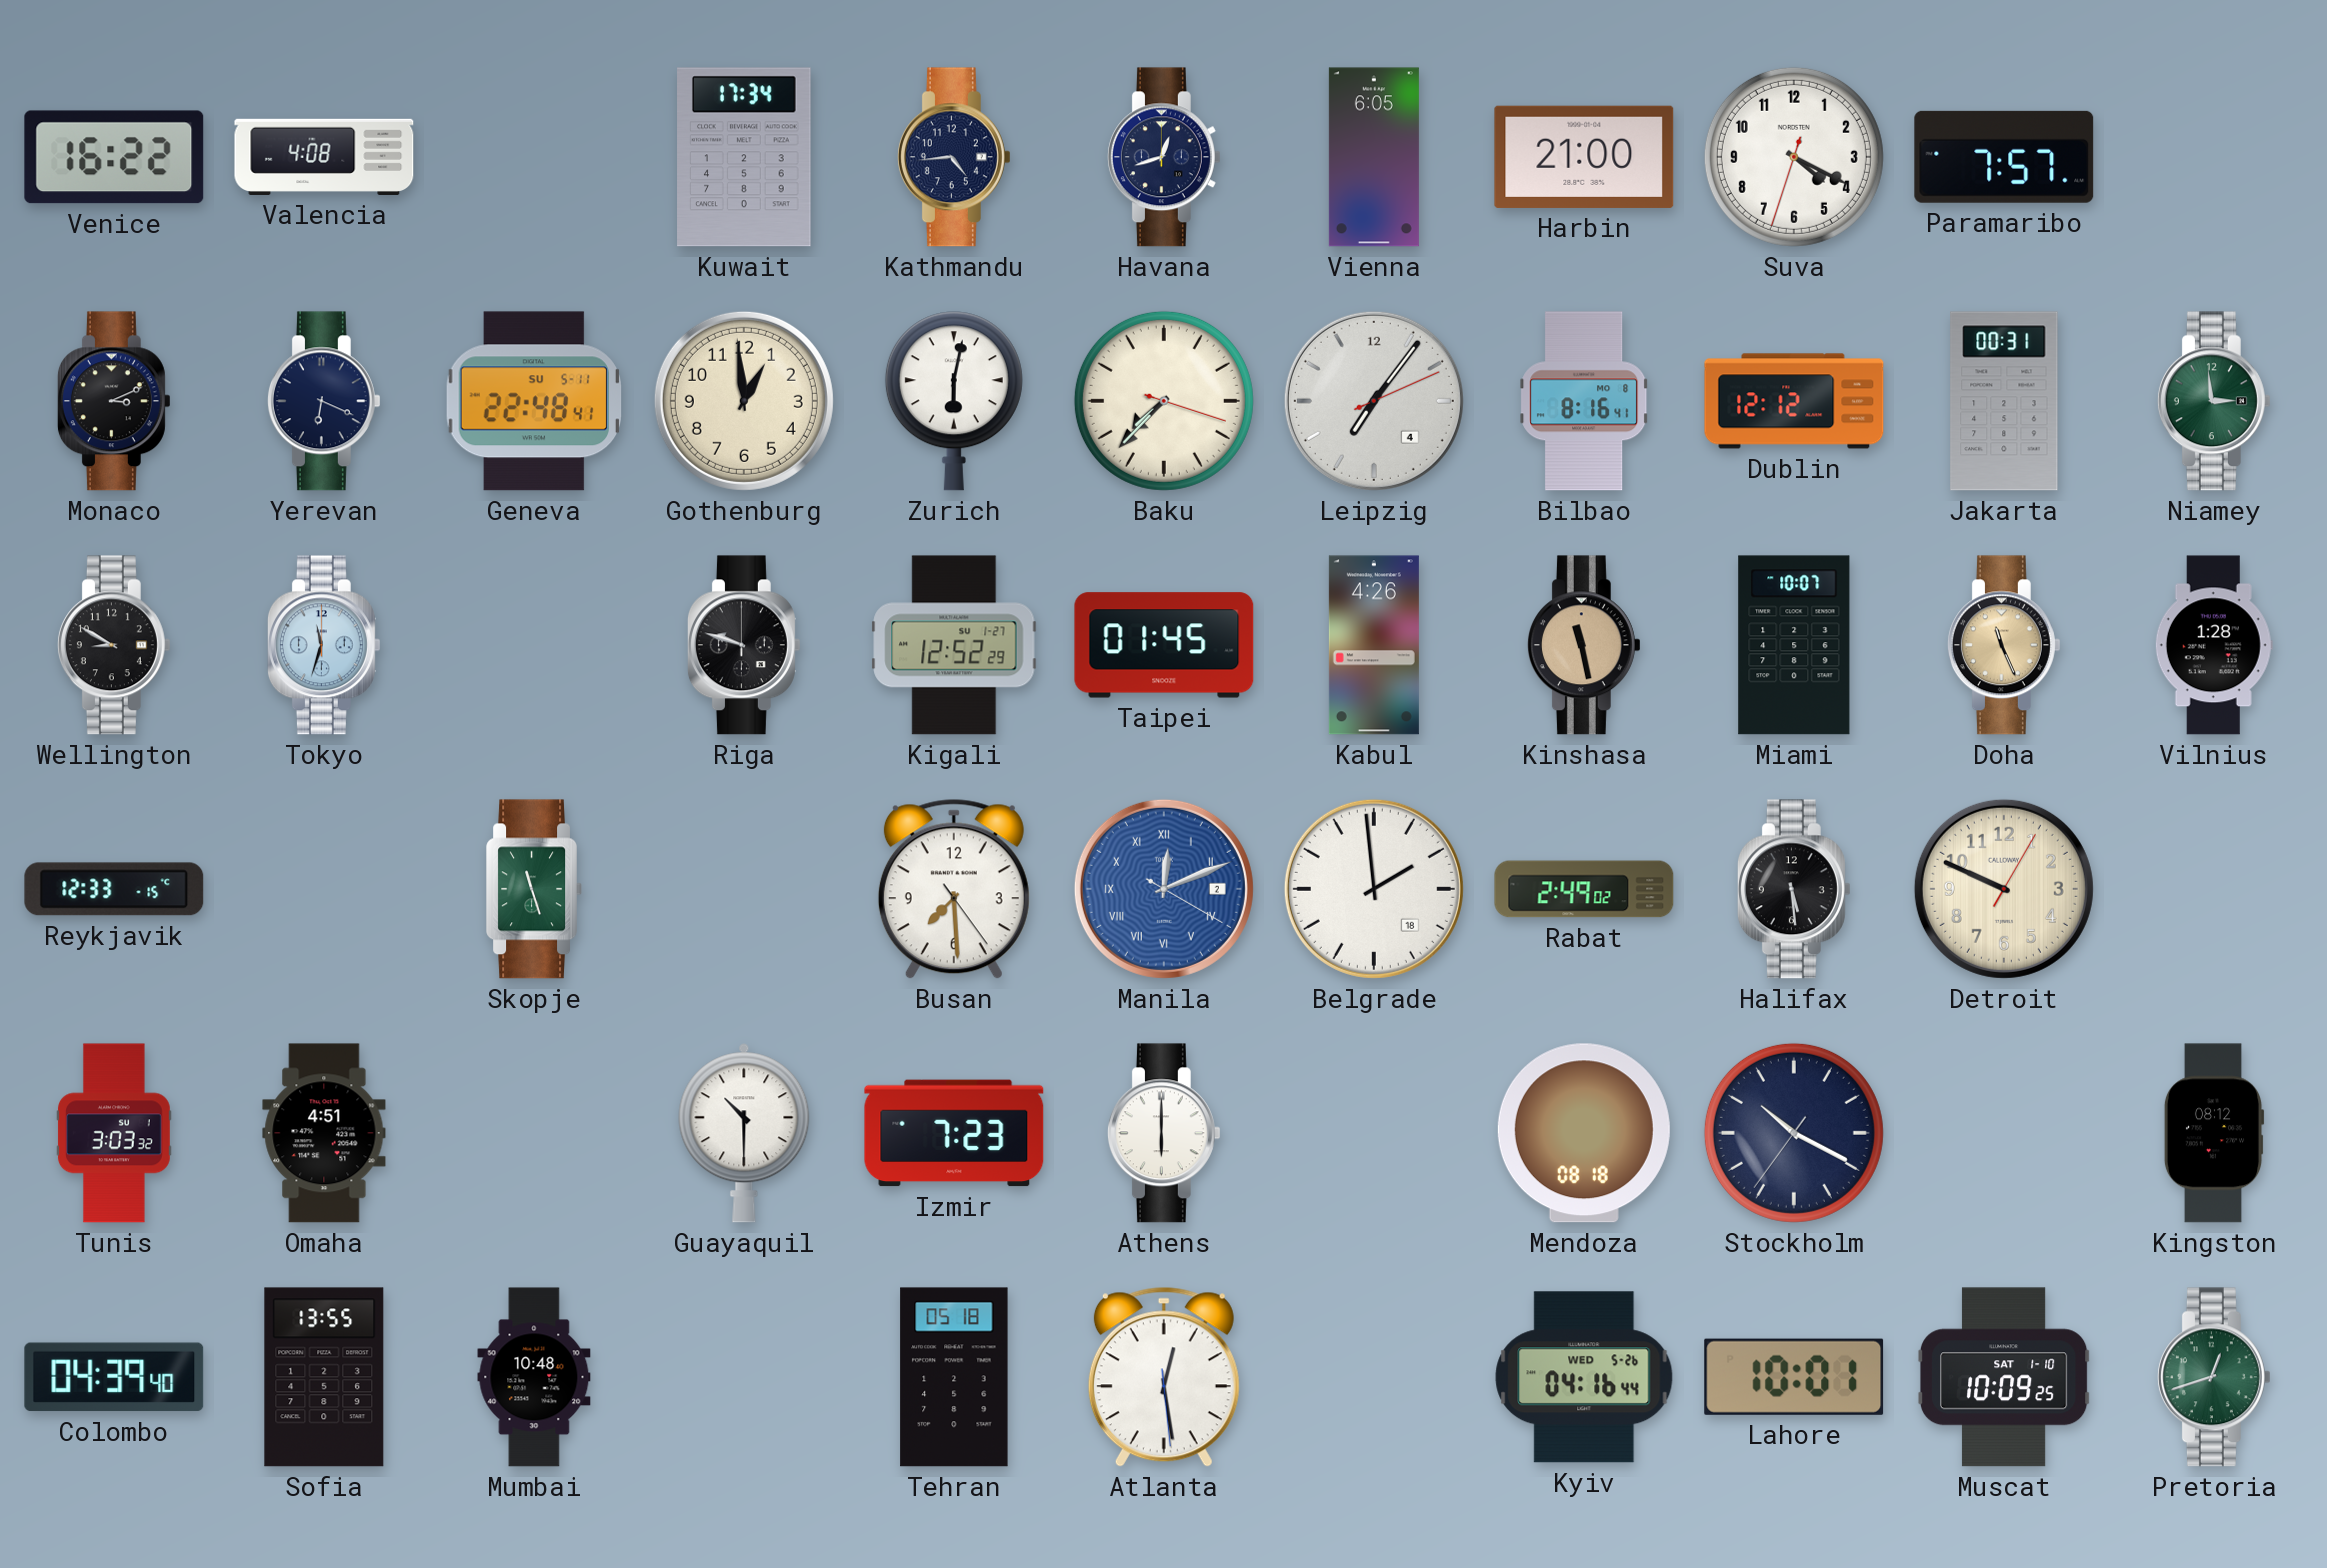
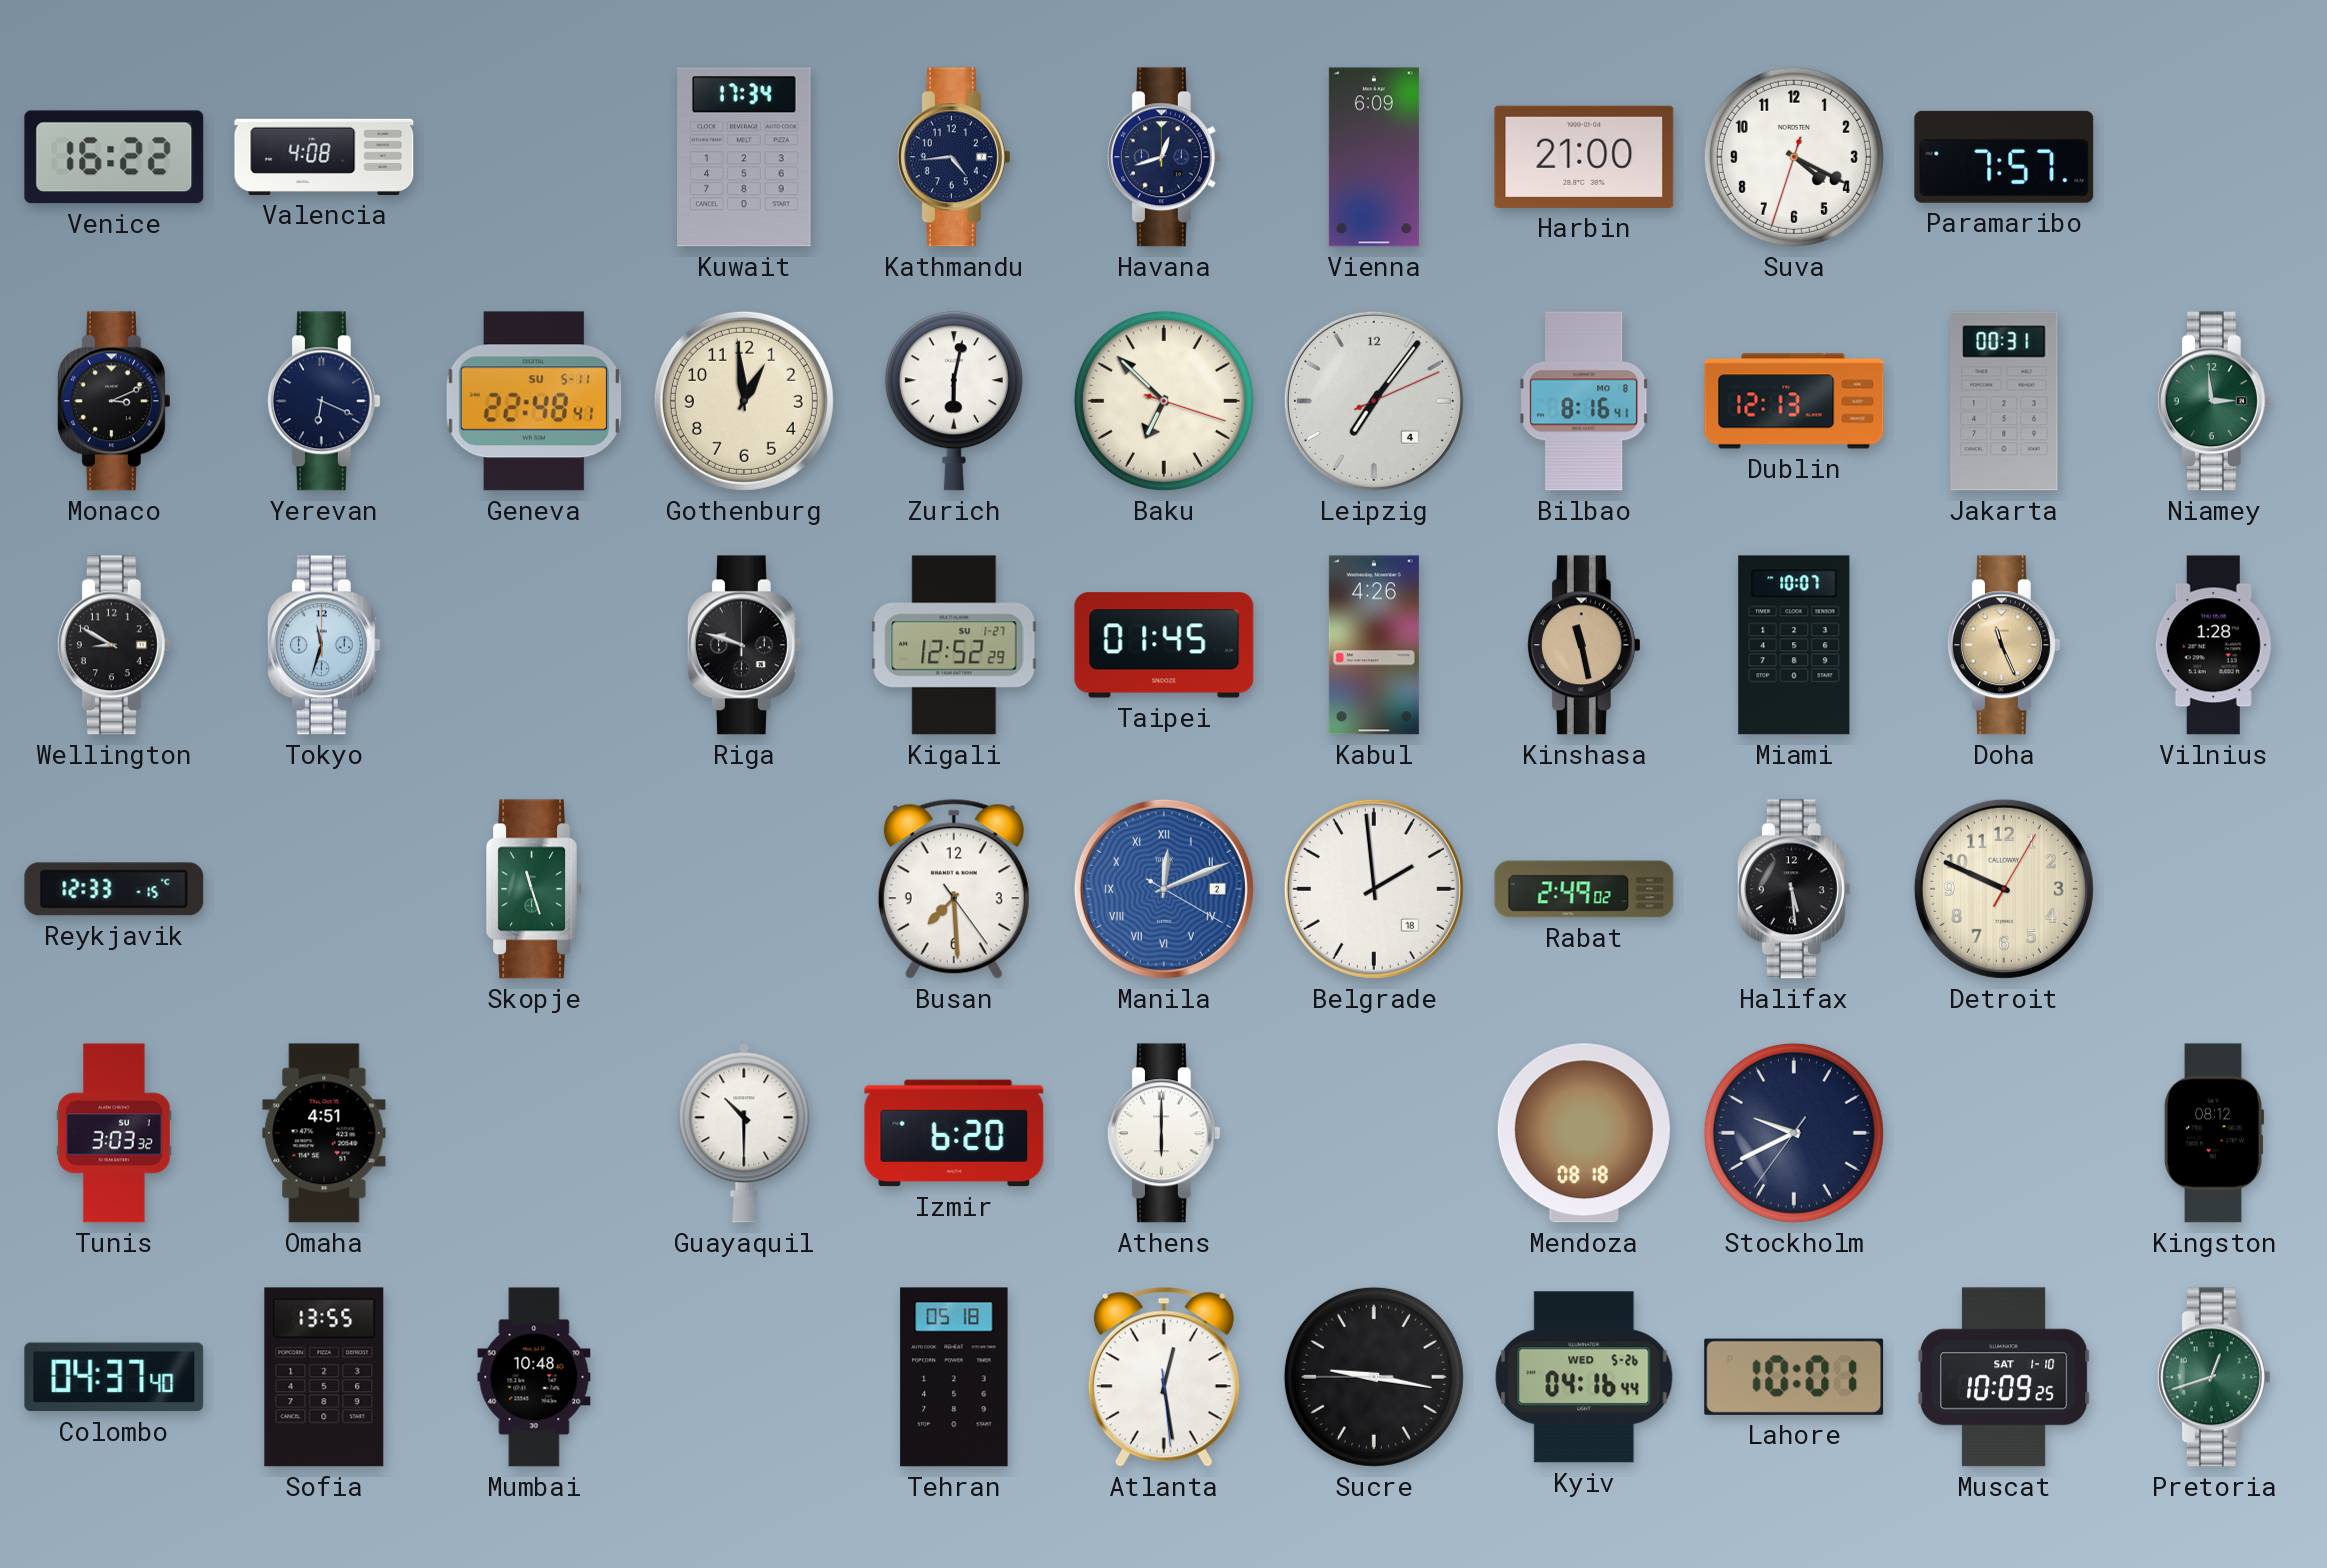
Vienna: 6:05 -> 6:09 (1374, 157)
Baku: 7:37 -> 6:52 (1164, 401)
Dublin: 12:12 -> 12:13 (1794, 401)
Izmir: 7:23 -> 6:20 (954, 1133)
Stockholm: 10:19 -> 9:40 (1794, 1133)
Colombo: 04:39 -> 04:37 (114, 1377)
Sucre: none -> 9:16 (1374, 1377)
